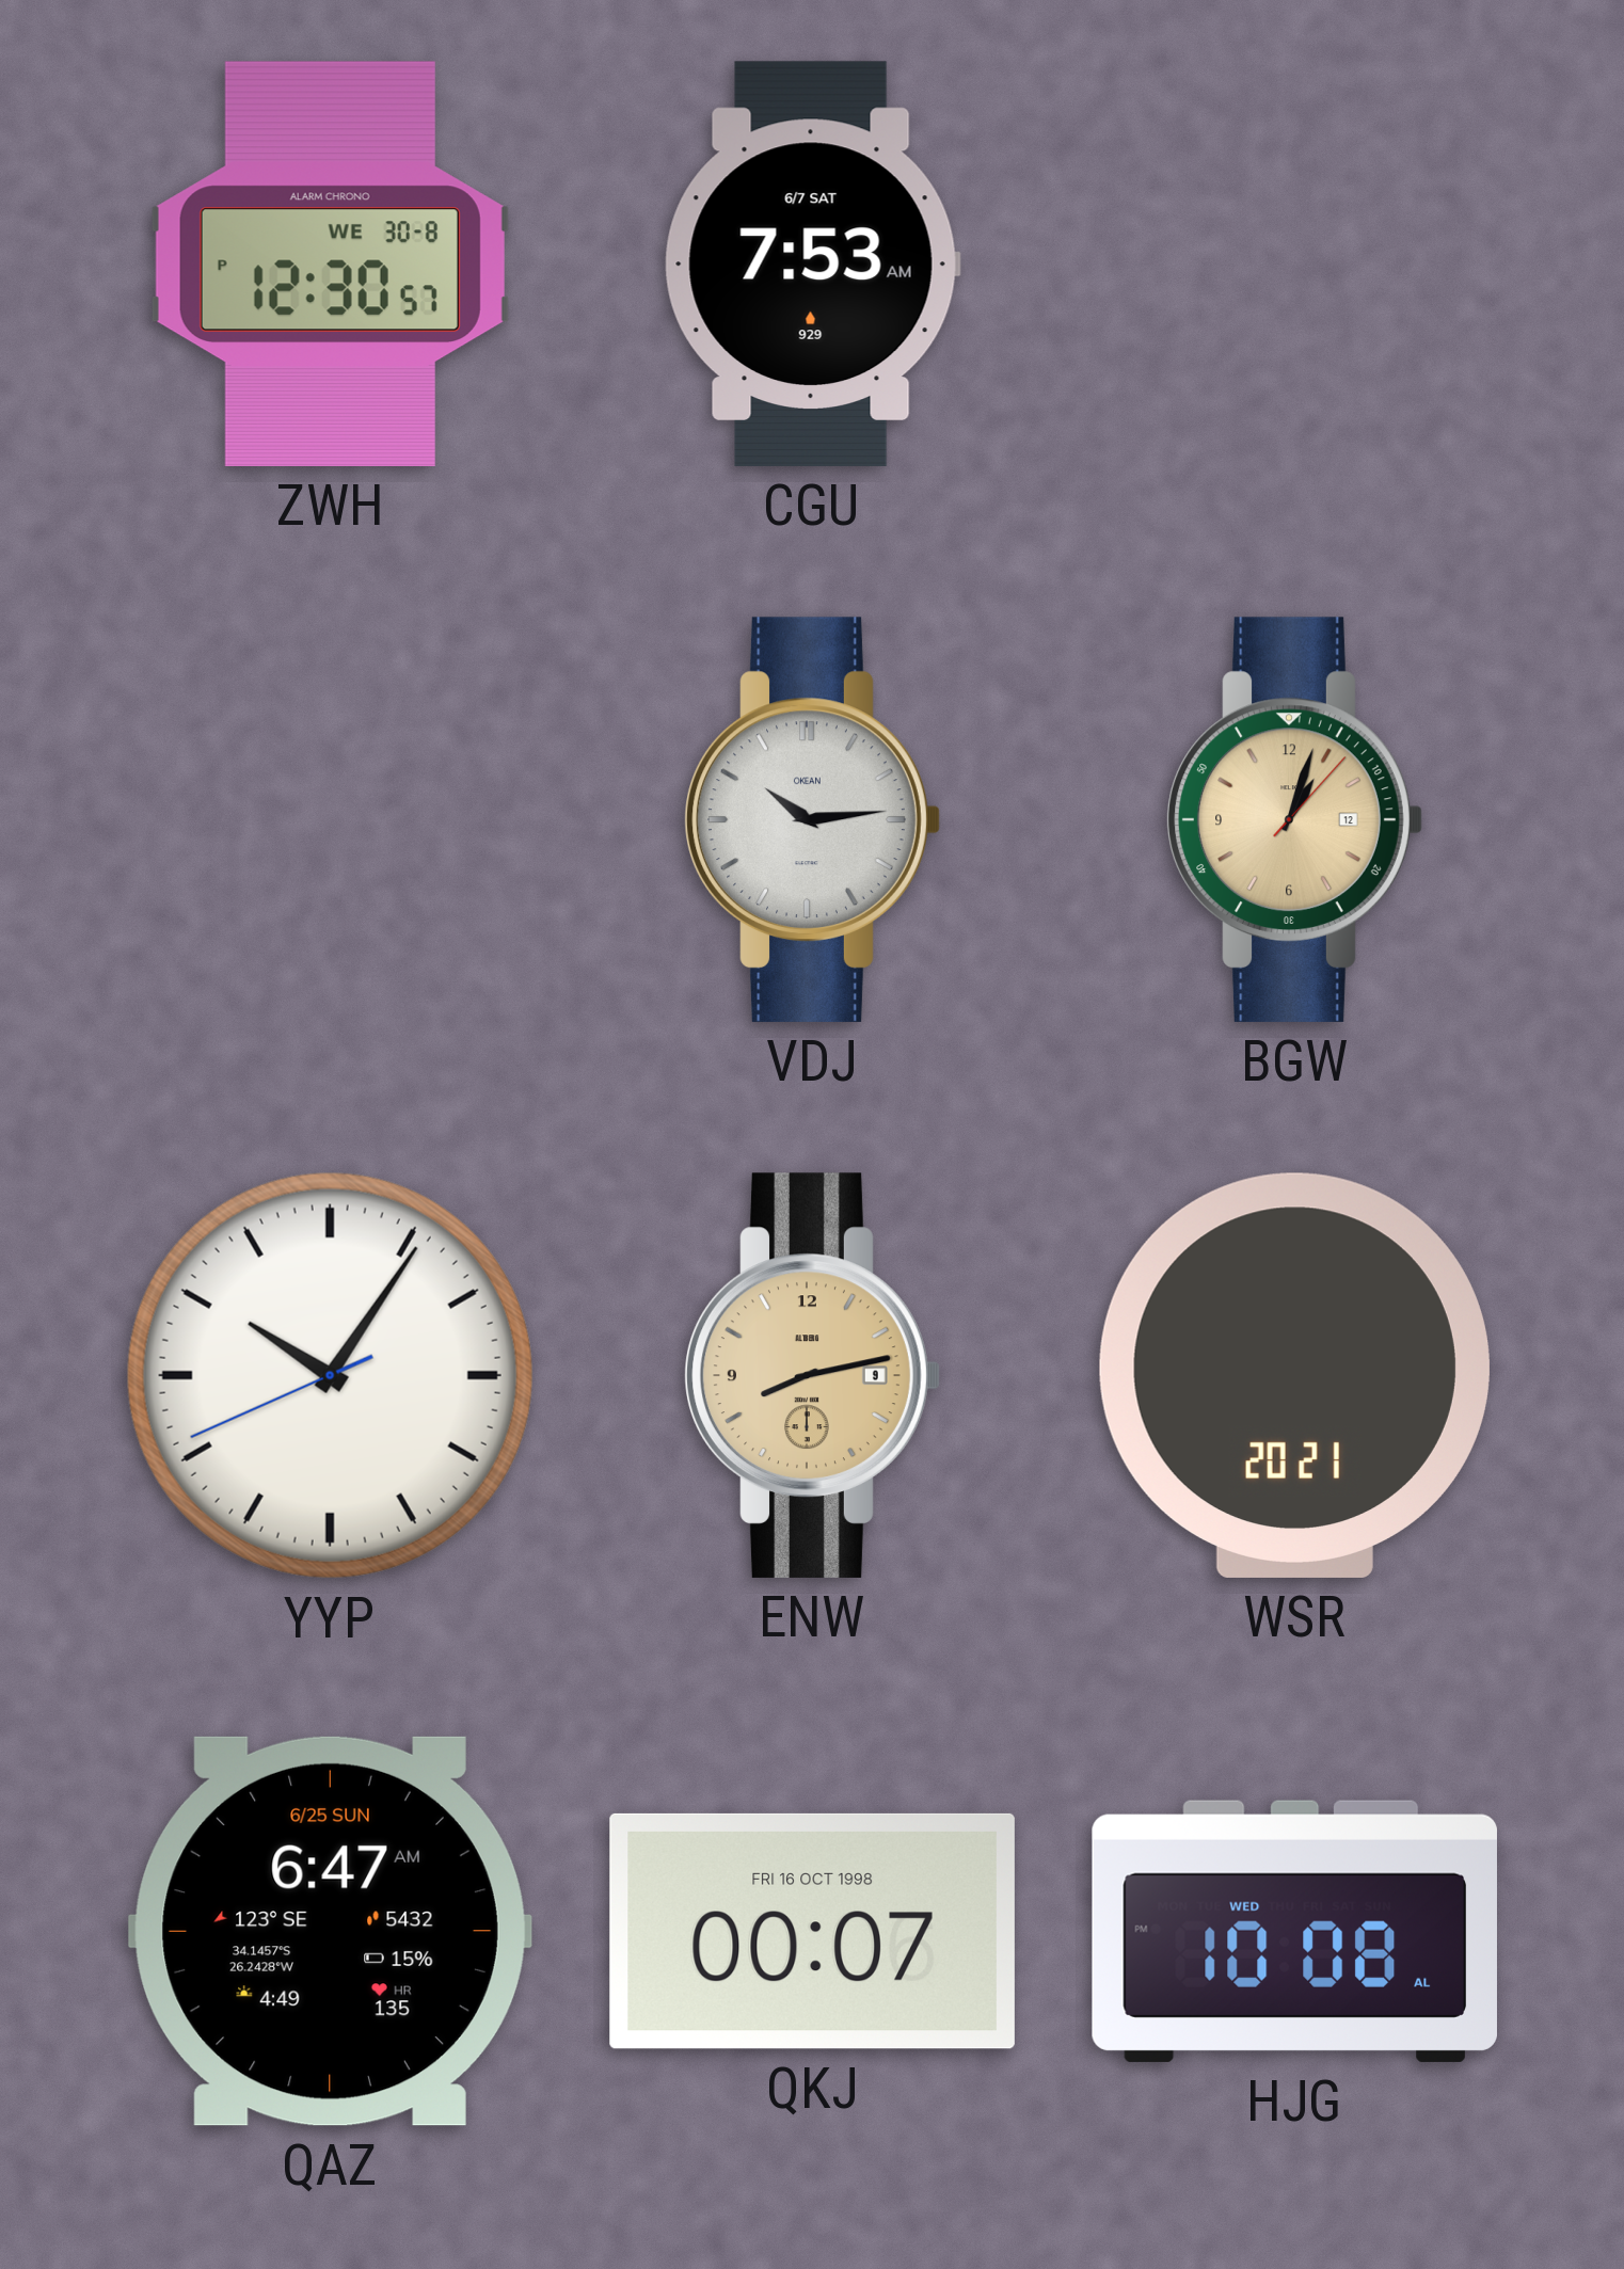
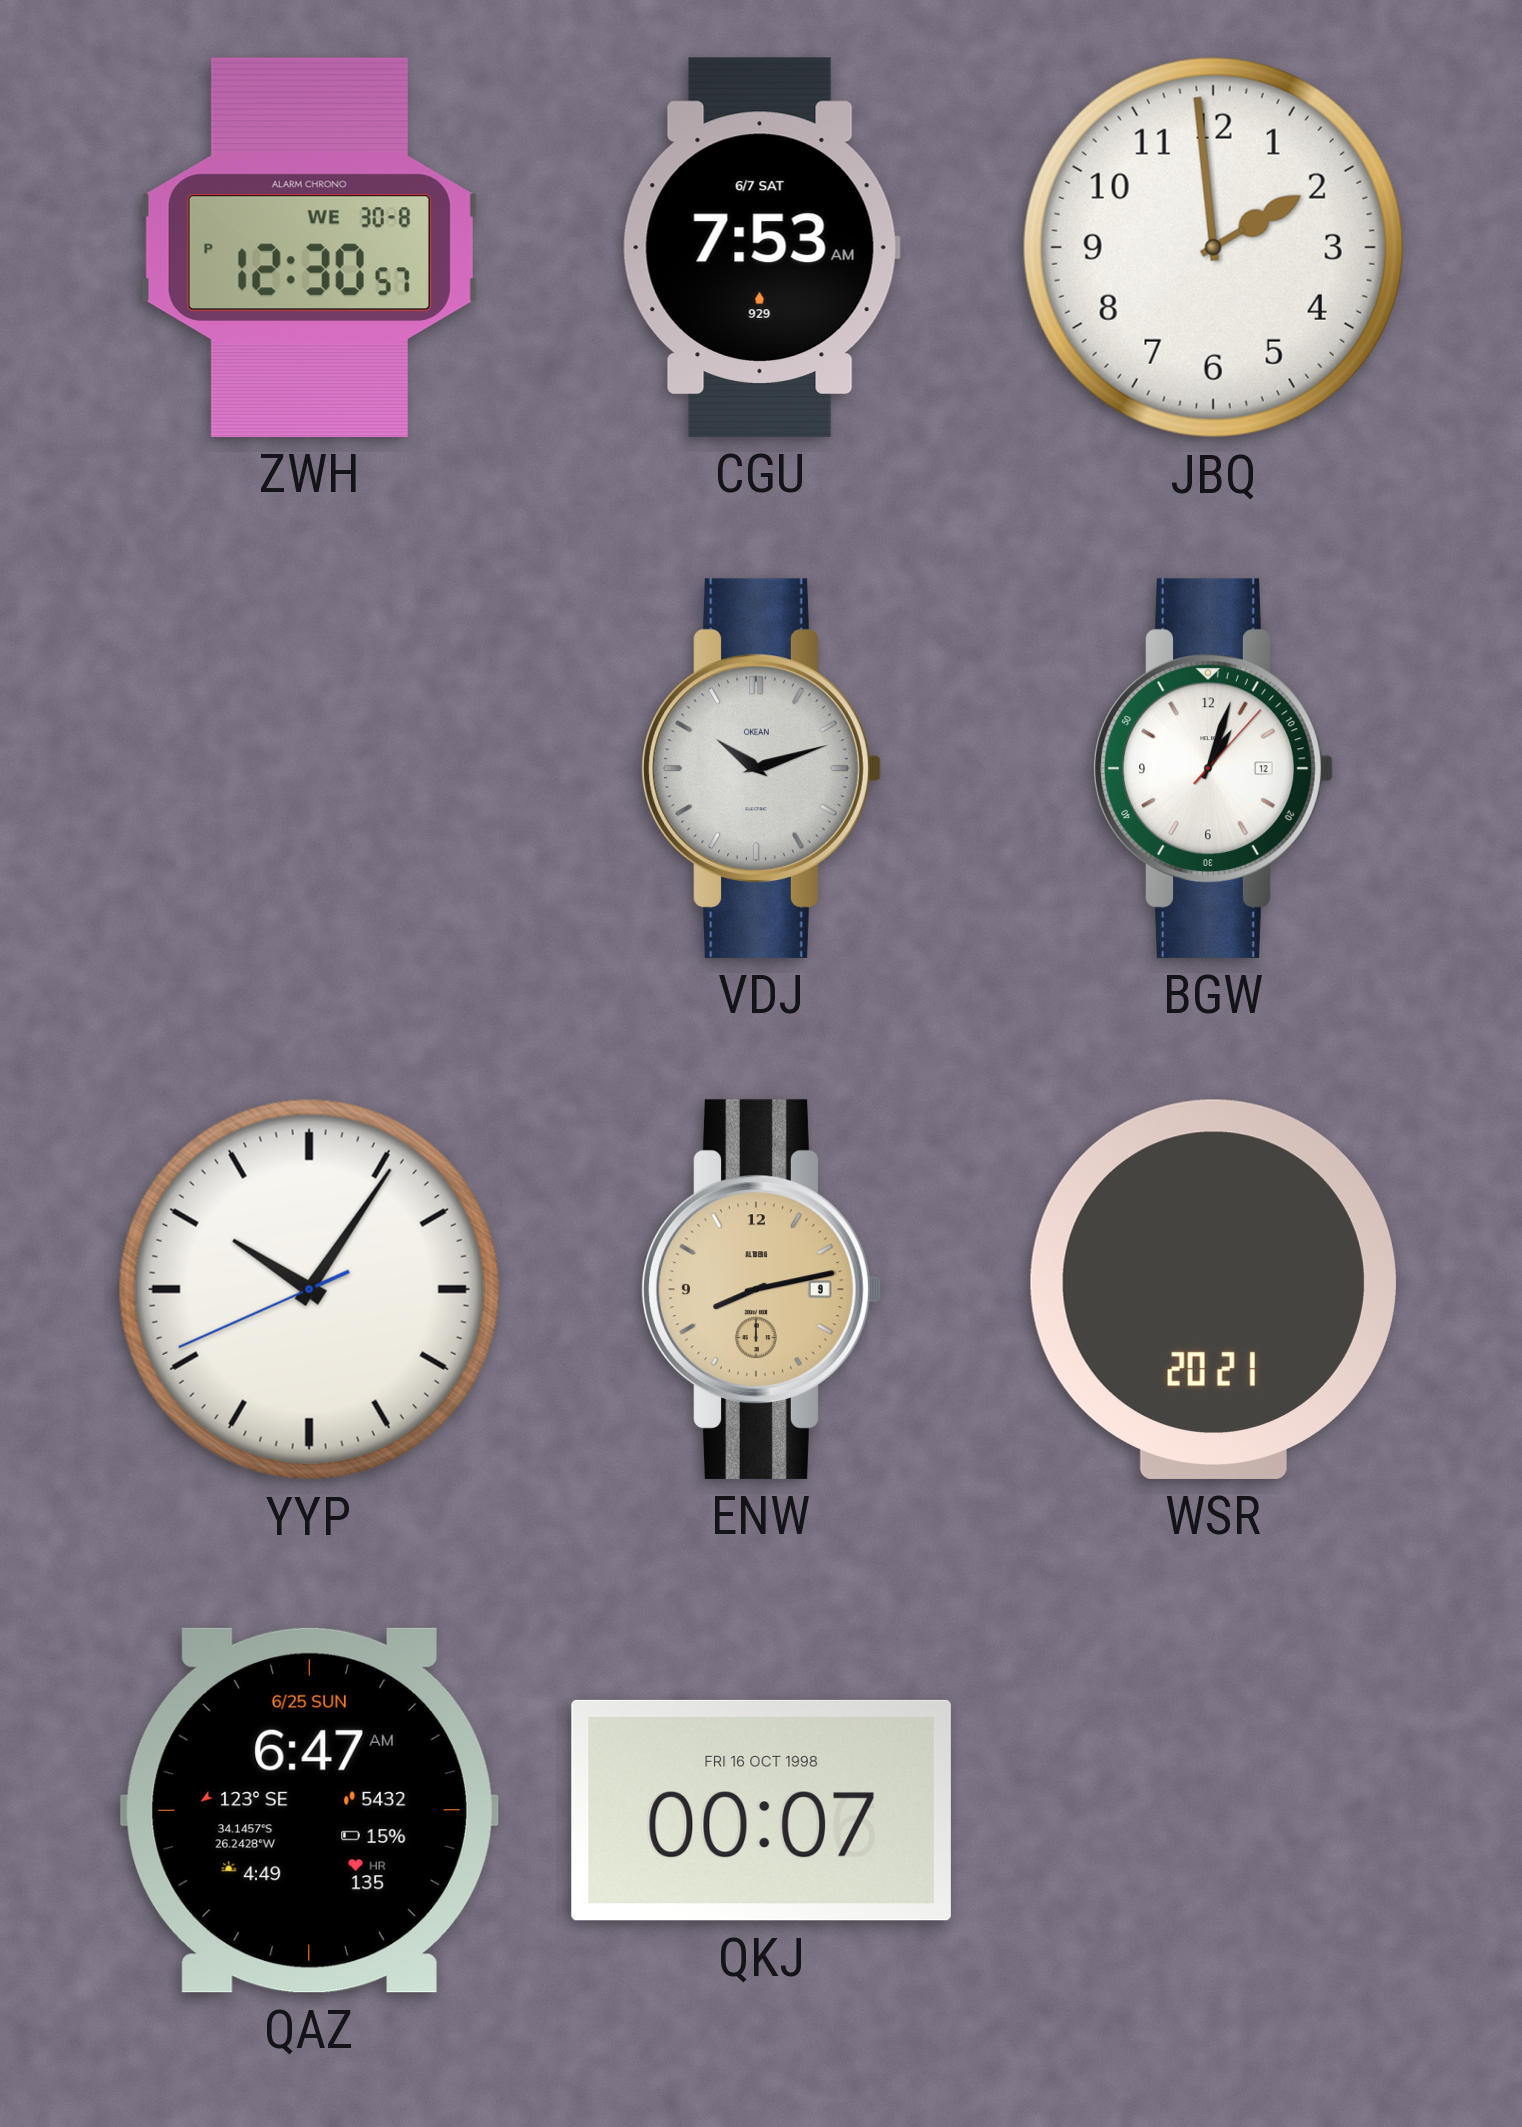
JBQ: none -> 1:59 (1213, 247)
VDJ: 10:14 -> 10:12 (761, 768)
BGW dial: champagne -> white (1213, 768)
HJG: 10:08 -> none (1294, 1931)
